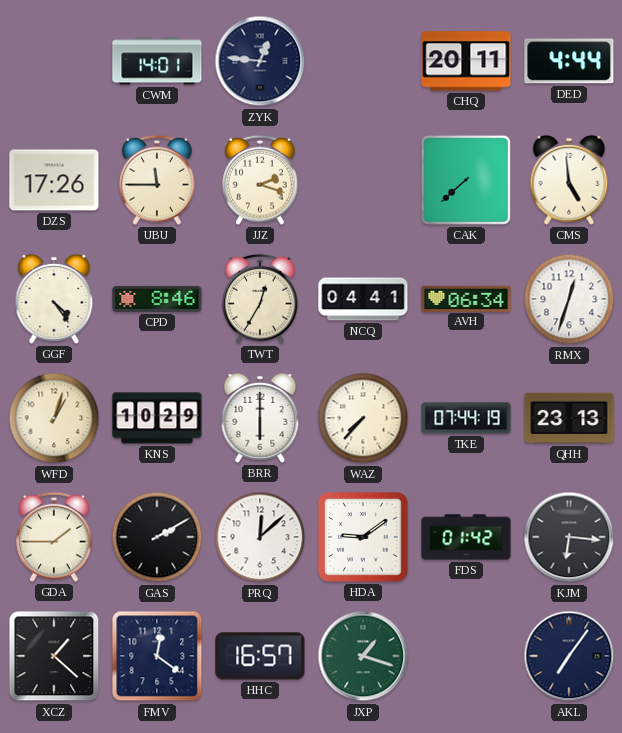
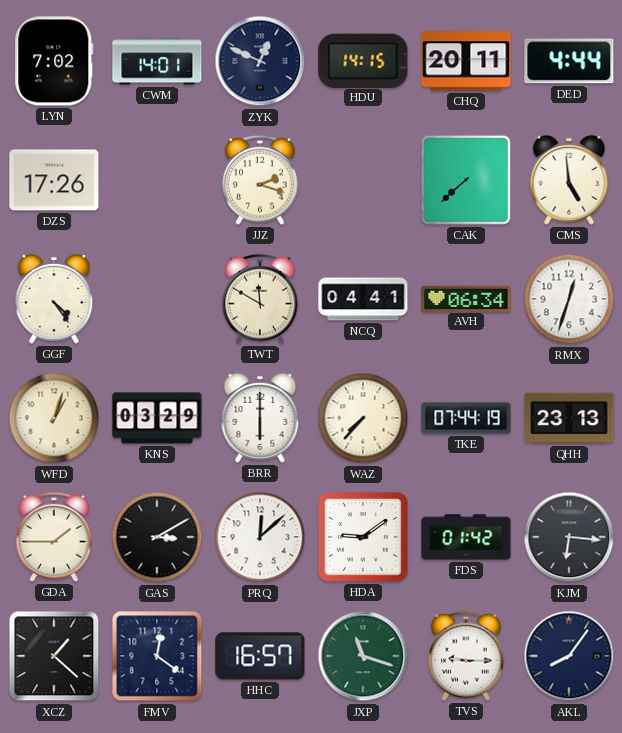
LYN: none -> 7:02 (54, 61)
ZYK: 12:46 -> 12:49 (260, 61)
HDU: none -> 14:15 (363, 60)
UBU: 11:45 -> none (157, 180)
CPD: 8:46 -> none (157, 299)
TWT: 12:35 -> 11:50 (260, 299)
KNS: 10:29 -> 03:29 (157, 418)
GAS: 2:10 -> 3:10 (157, 537)
JXP: 1:18 -> 11:18 (363, 656)
TVS: none -> 9:15 (466, 656)
AKL: 7:06 -> 8:06 (569, 656)
